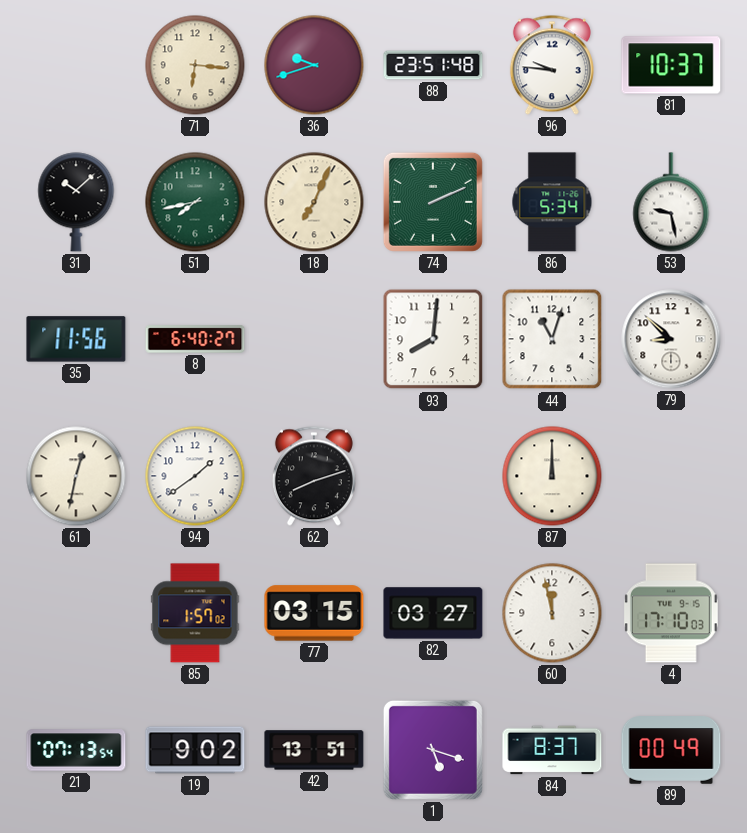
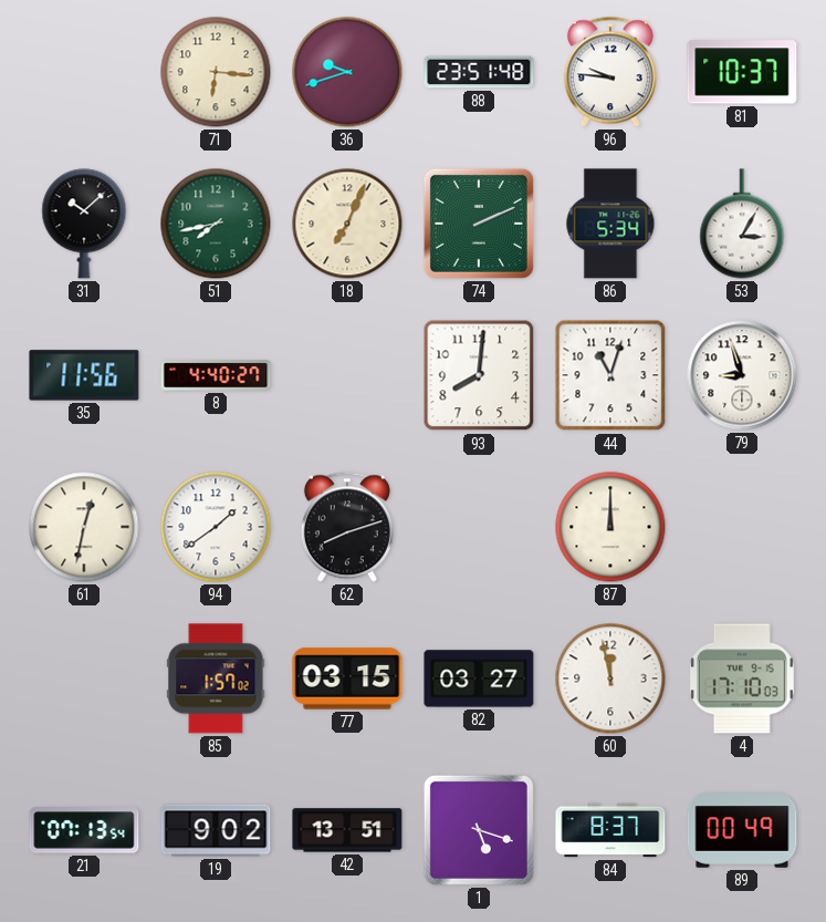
53: 9:28 -> 3:05 (742, 224)
8: 6:40 -> 4:40 (216, 375)
79: 8:52 -> 8:57 (742, 375)
